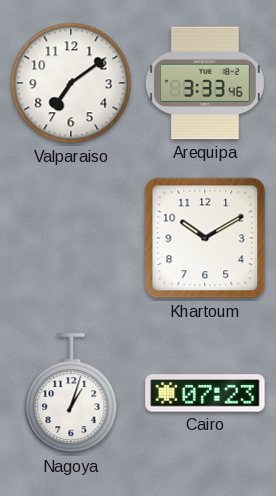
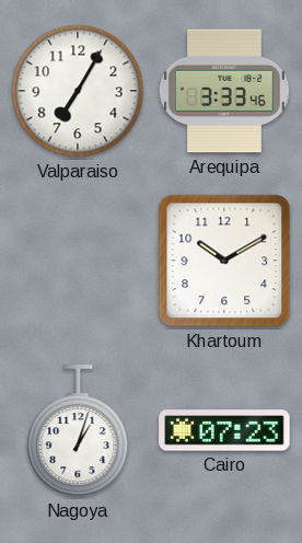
Valparaiso: 7:09 -> 7:05 (78, 91)
